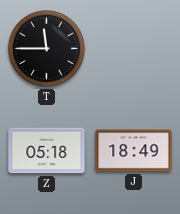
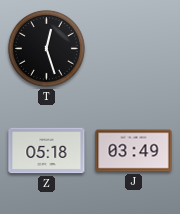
T: 11:45 -> 12:27 (46, 48)
J: 18:49 -> 03:49 (134, 151)
